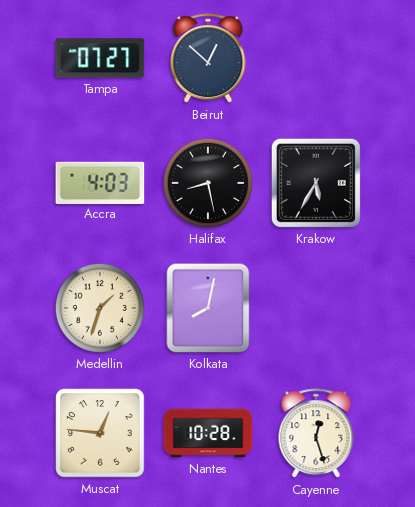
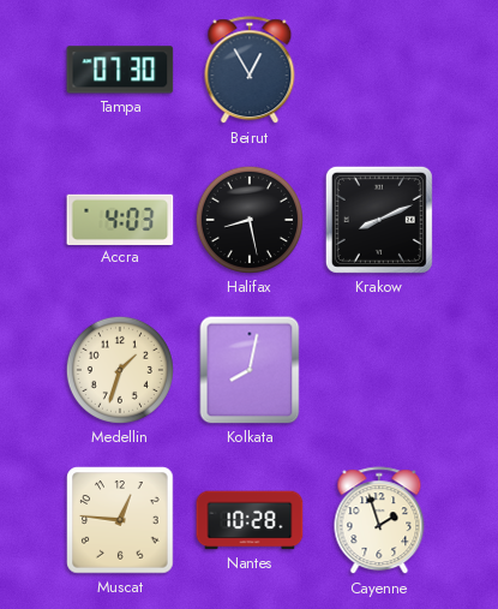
Tampa: 07:27 -> 07:30 (120, 70)
Beirut: 12:52 -> 12:55 (250, 71)
Krakow: 5:35 -> 8:11 (379, 220)
Cayenne: 12:27 -> 1:57 (379, 521)
